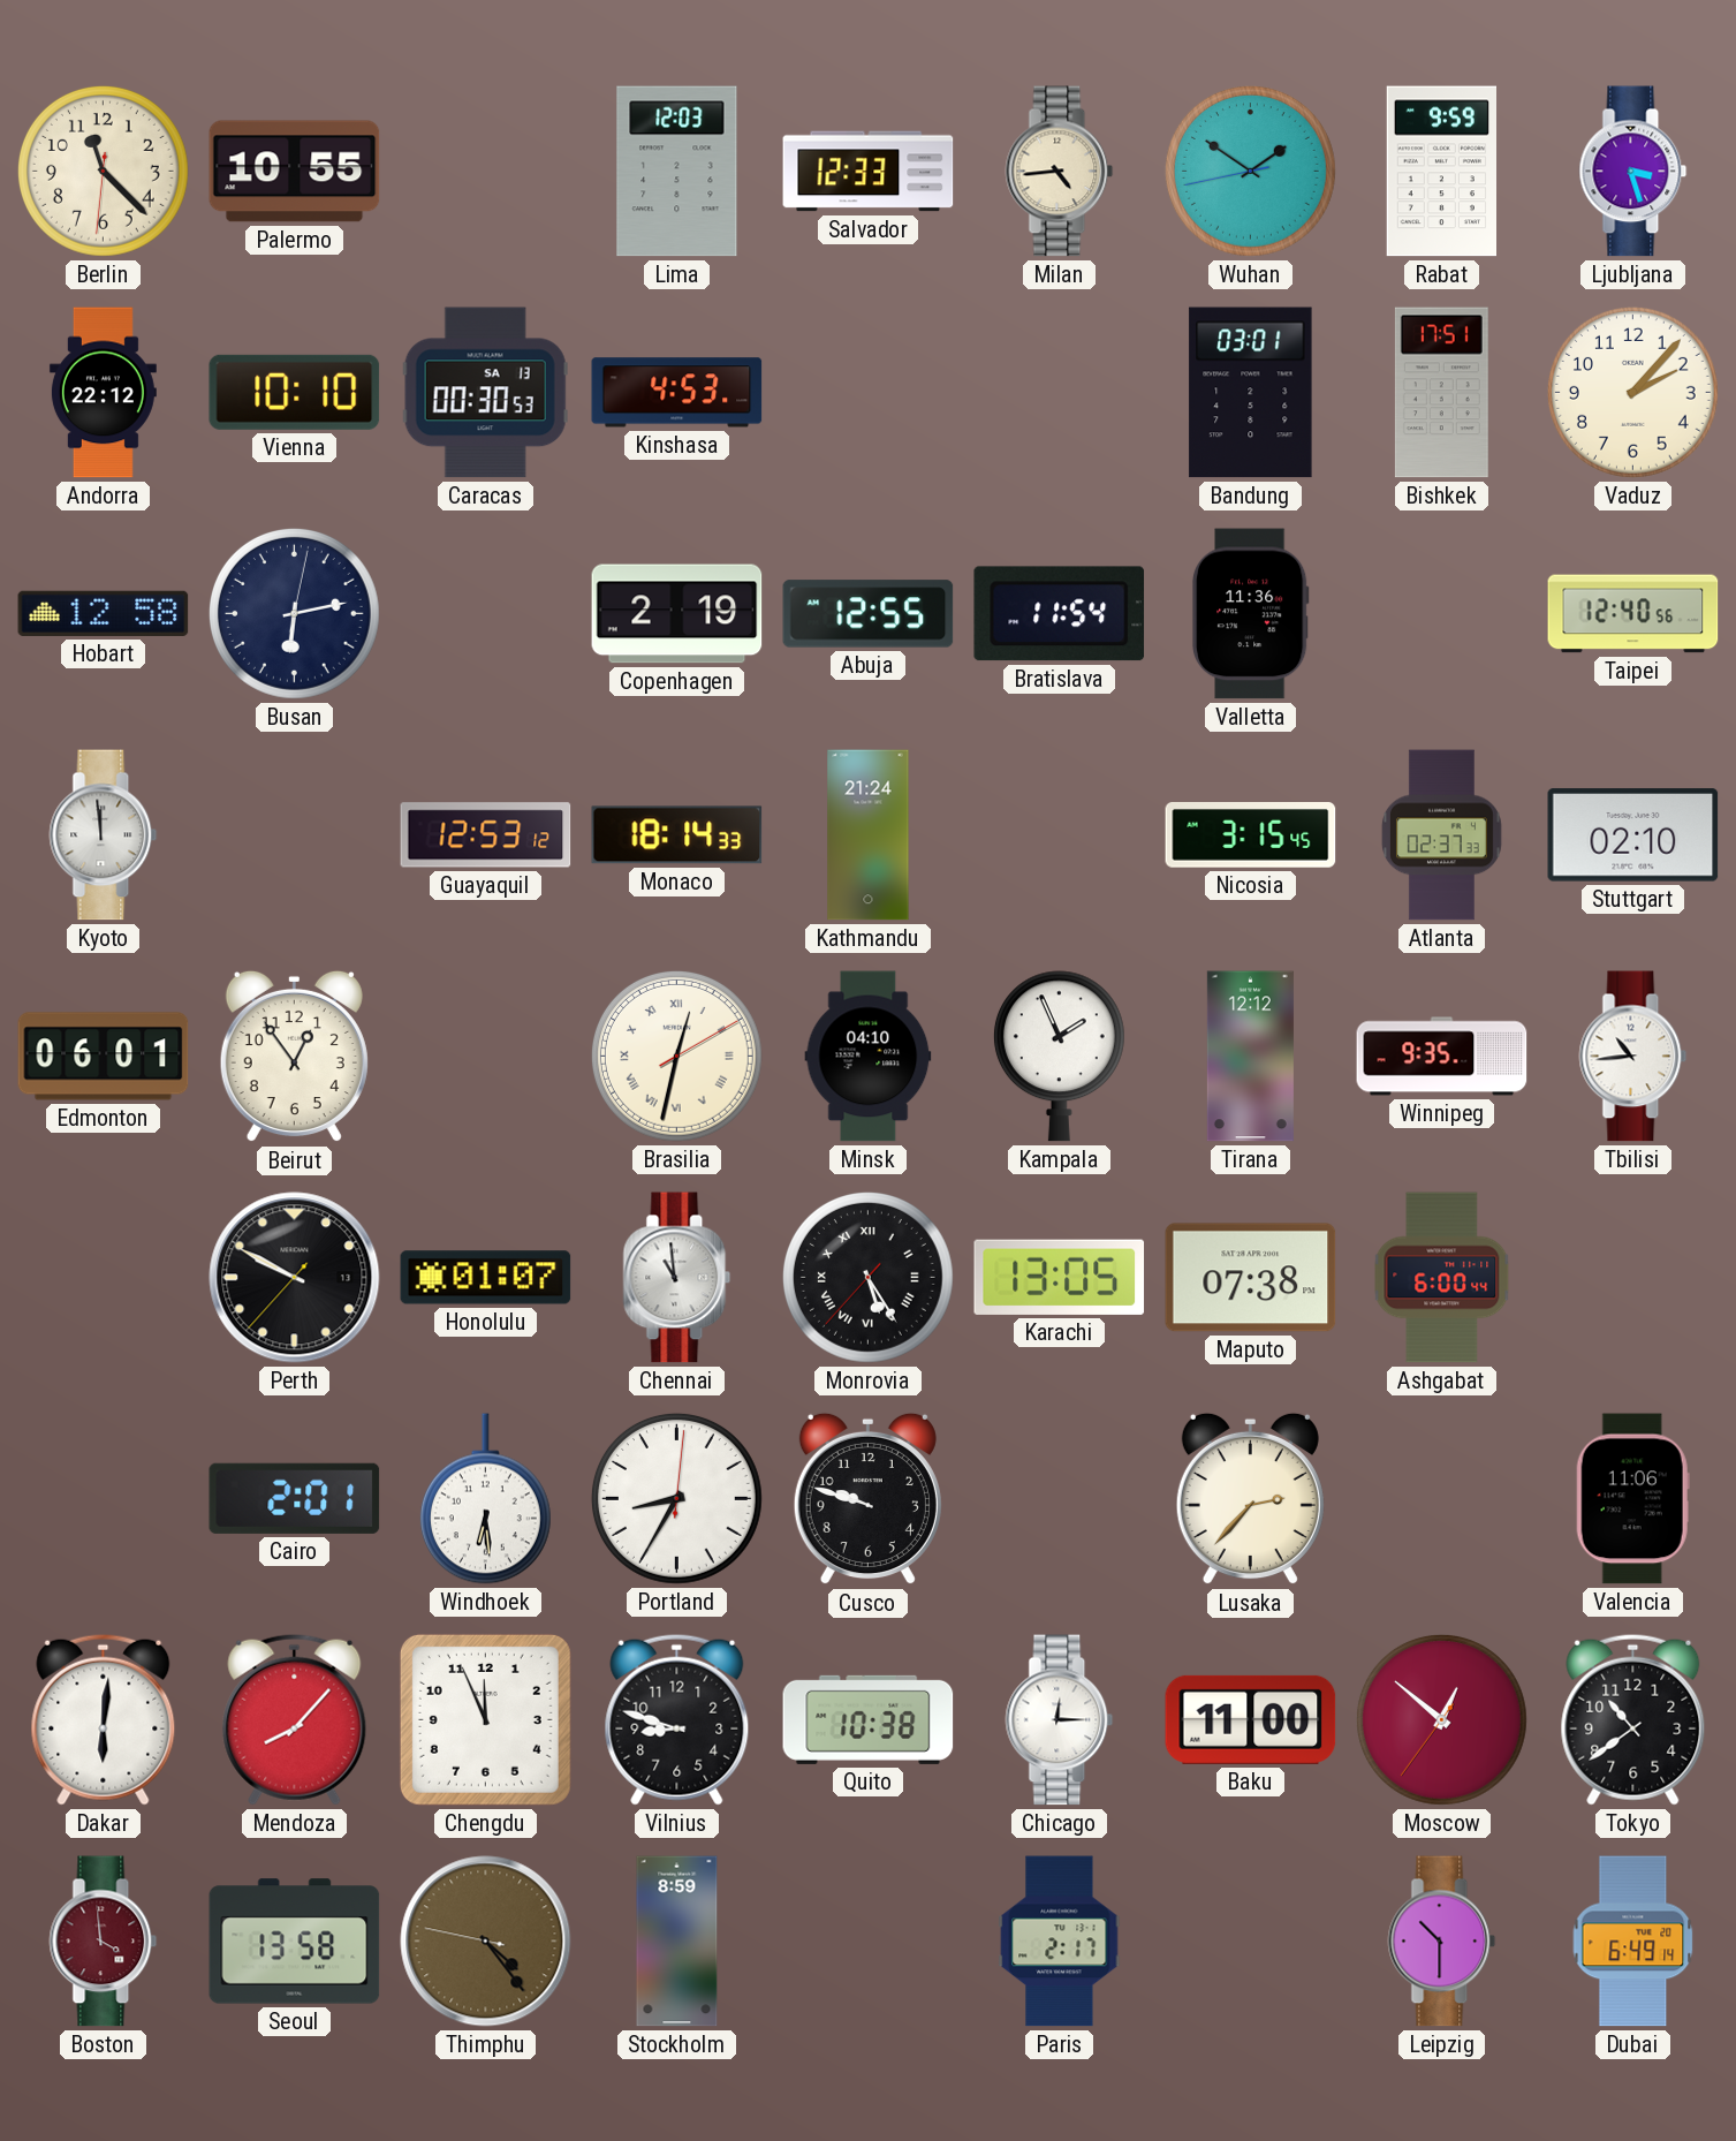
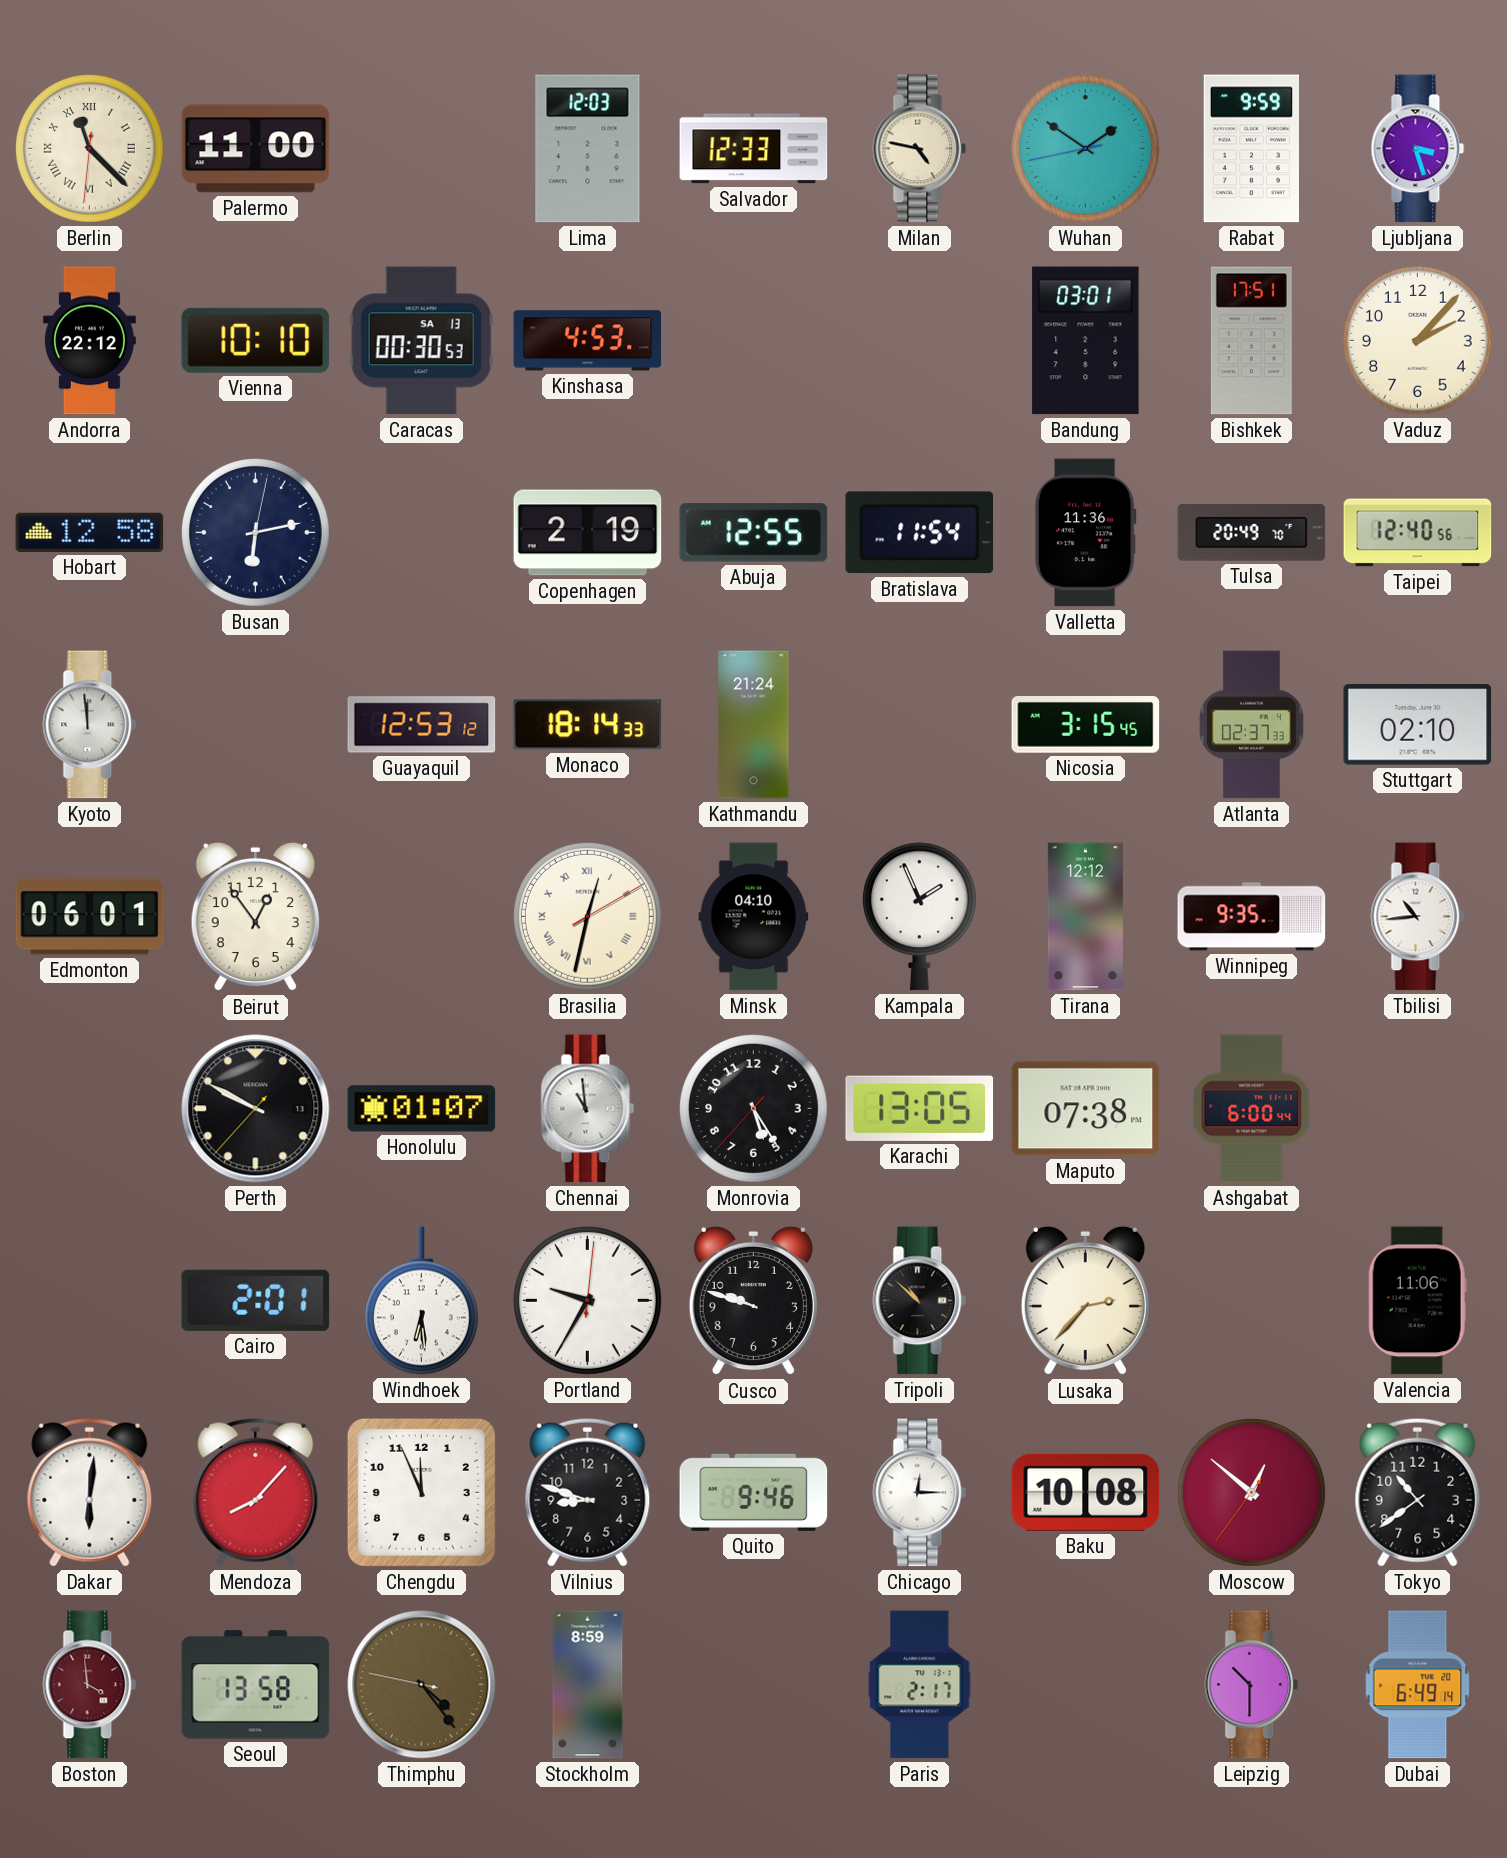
Berlin numerals: Arabic -> Roman (89, 148)
Palermo: 10:55 -> 11:00 (256, 149)
Milan: 4:44 -> 4:47 (920, 149)
Tulsa: none -> 20:49 (1252, 533)
Monrovia numerals: Roman -> Arabic (753, 1108)
Portland: 8:35 -> 9:35 (587, 1300)
Tripoli: none -> 10:52 (920, 1301)
Quito: 10:38 -> 9:46 (754, 1492)
Baku: 11:00 -> 10:08 (1086, 1492)
